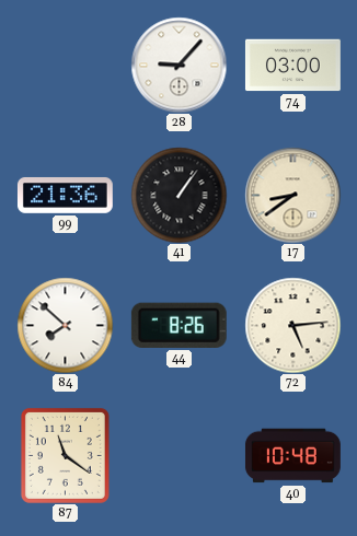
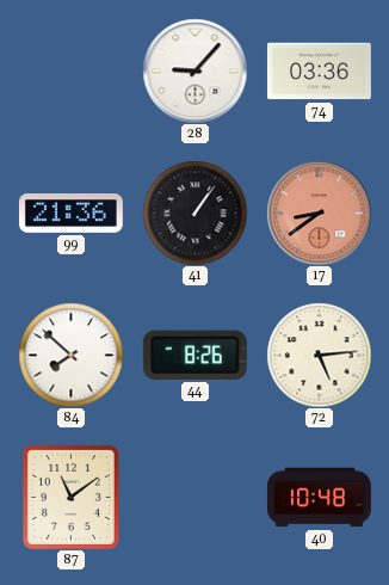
74: 03:00 -> 03:36 (319, 72)
17 dial: cream -> salmon (319, 213)
87: 11:21 -> 11:09 (70, 497)
